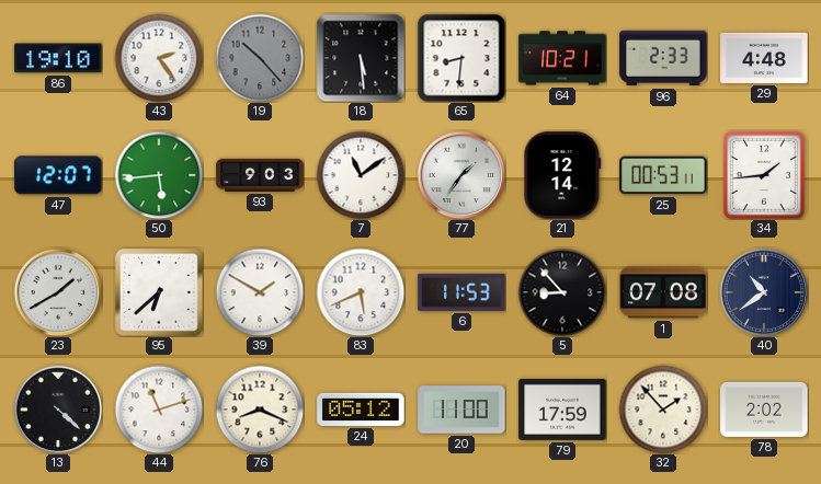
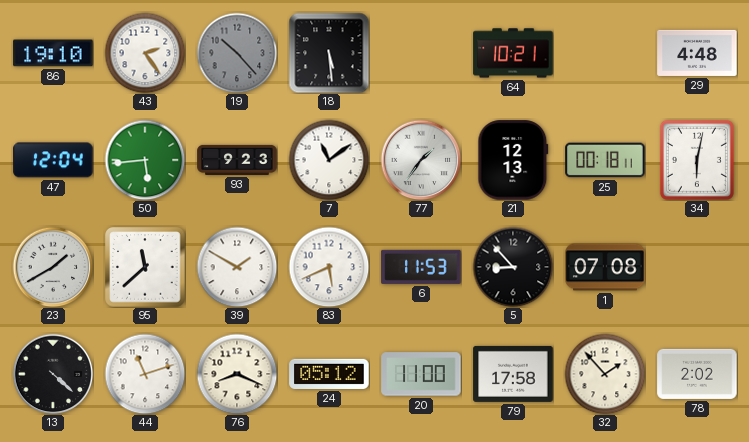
65: 8:31 -> none (461, 58)
96: 2:33 -> none (663, 58)
47: 12:07 -> 12:04 (53, 160)
93: 9:03 -> 9:23 (237, 160)
21: 12:14 -> 12:13 (513, 160)
25: 00:53 -> 00:18 (605, 160)
34: 1:44 -> 6:02 (697, 160)
95: 6:38 -> 11:38 (145, 267)
40: 10:39 -> none (764, 292)
79: 17:59 -> 17:58 (513, 374)
